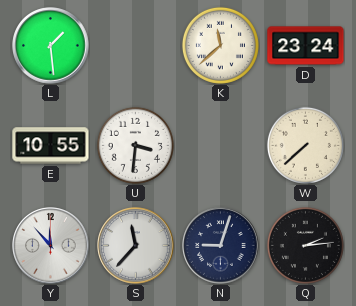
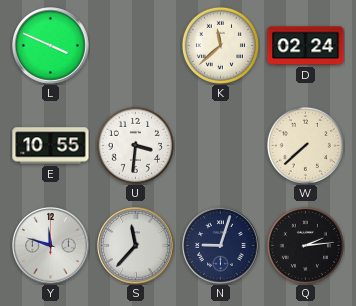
L: 1:29 -> 3:49 (51, 46)
D: 23:24 -> 02:24 (306, 46)
Y: 11:53 -> 11:48 (51, 246)
